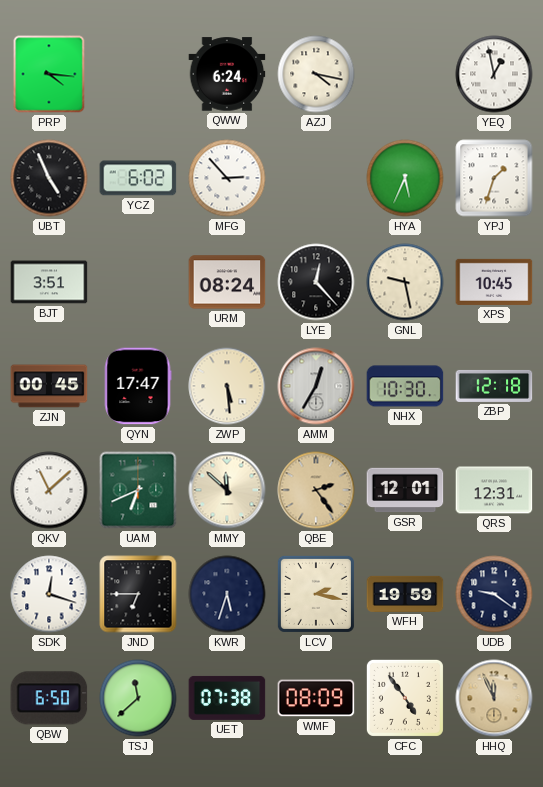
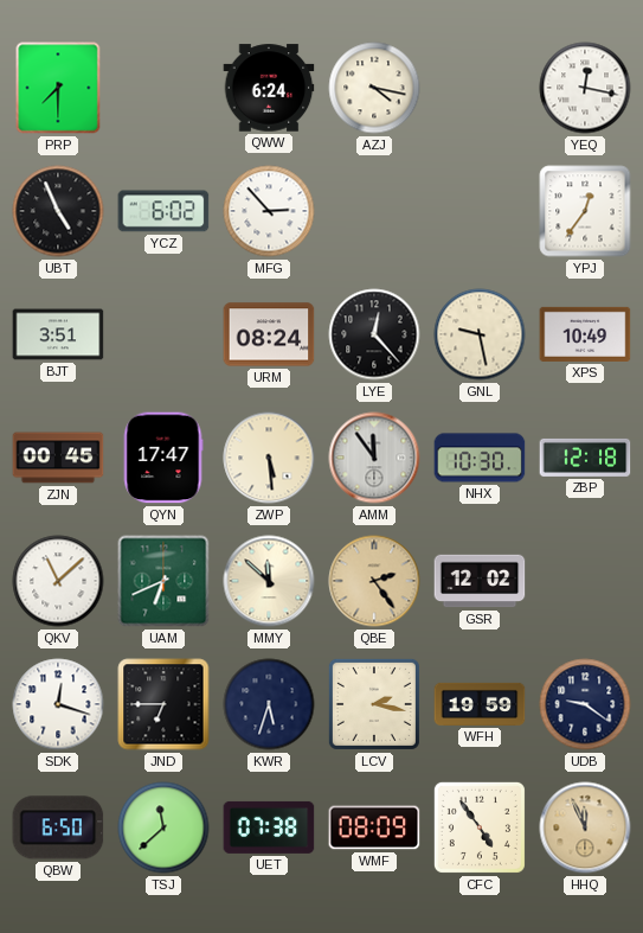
PRP: 4:16 -> 7:30 (58, 88)
YEQ: 12:58 -> 12:17 (585, 88)
HYA: 5:34 -> none (405, 178)
YPJ: 1:33 -> 12:36 (585, 211)
XPS: 10:45 -> 10:49 (585, 334)
AMM: 12:35 -> 11:54 (374, 458)
GSR: 12:01 -> 12:02 (480, 581)
QRS: 12:31 -> none (494, 490)
